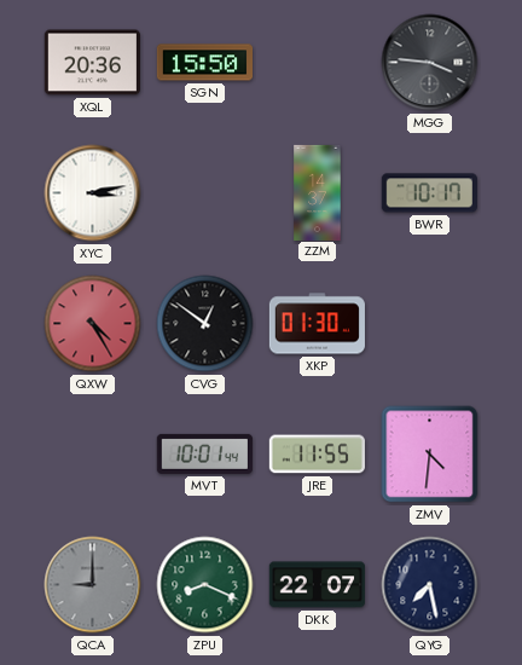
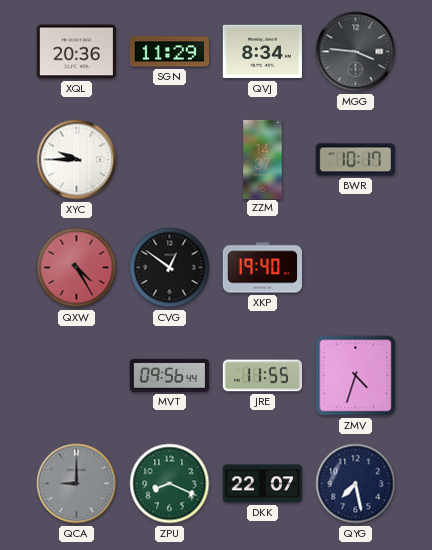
SGN: 15:50 -> 11:29 (169, 52)
QVJ: none -> 8:34 (262, 52)
XYC: 3:13 -> 9:45 (77, 160)
XKP: 01:30 -> 19:40 (262, 268)
MVT: 10:01 -> 09:56 (169, 375)
ZMV: 4:31 -> 4:33 (356, 376)
